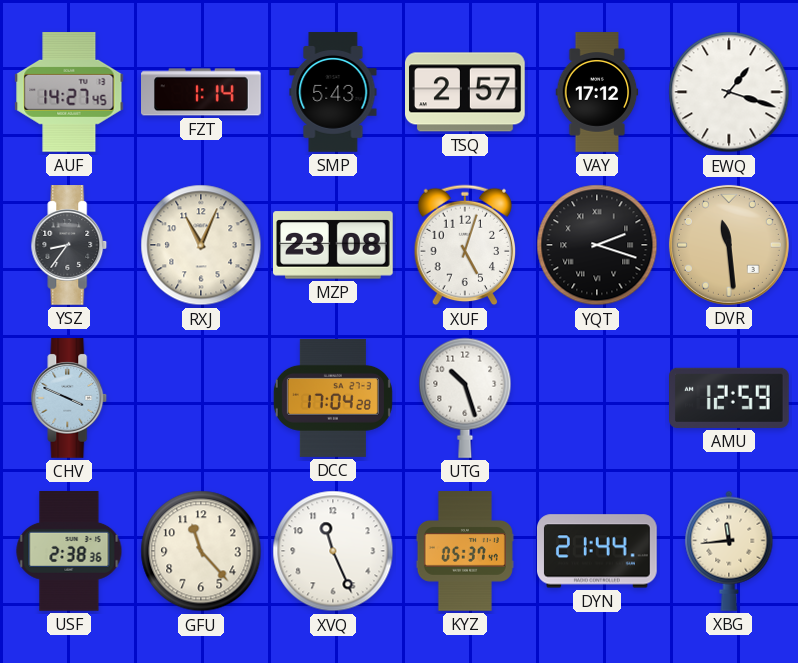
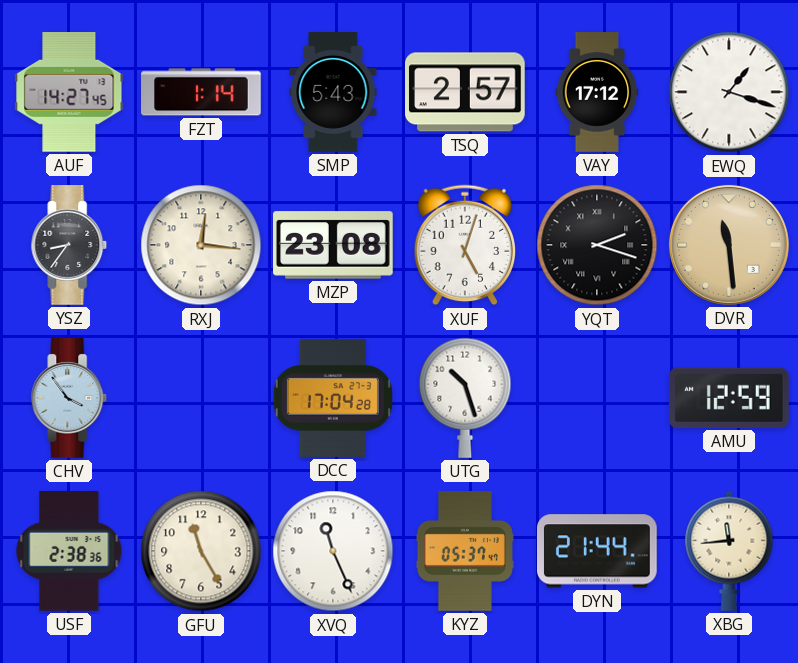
RXJ: 11:04 -> 12:16 (201, 245)
CHV: 3:49 -> 3:54 (69, 398)
GFU: 11:23 -> 11:25 (201, 551)
